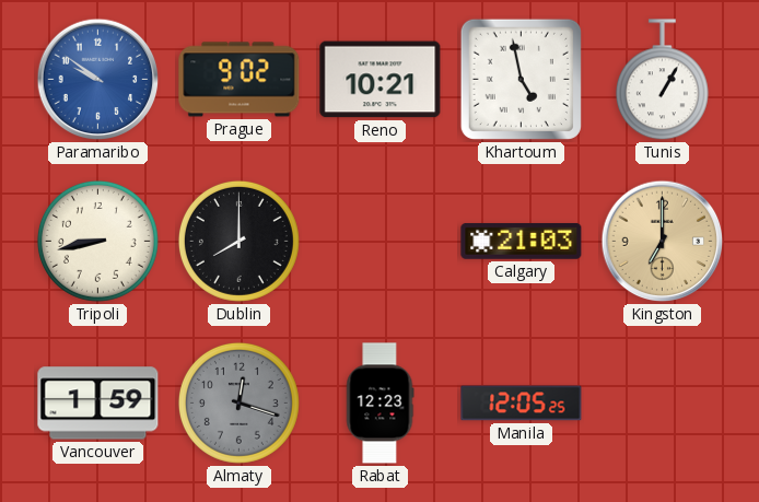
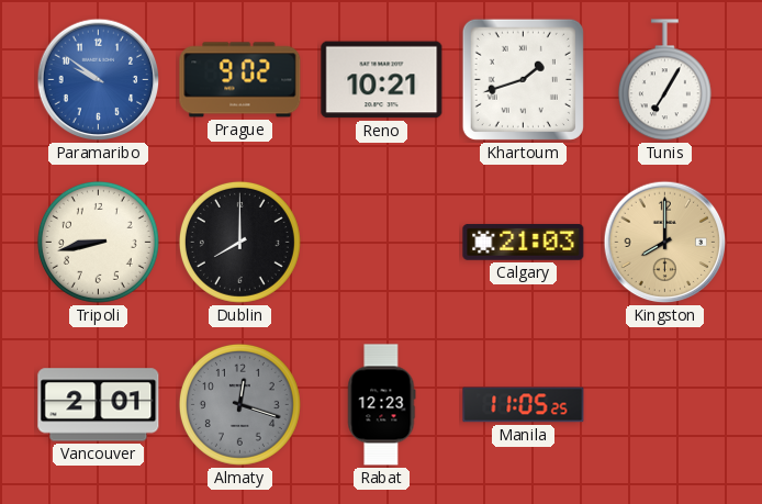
Khartoum: 4:58 -> 1:42 (523, 79)
Tunis: 1:05 -> 7:05 (664, 80)
Kingston: 7:00 -> 8:00 (665, 243)
Vancouver: 1:59 -> 2:01 (99, 405)
Manila: 12:05 -> 11:05 (524, 405)
